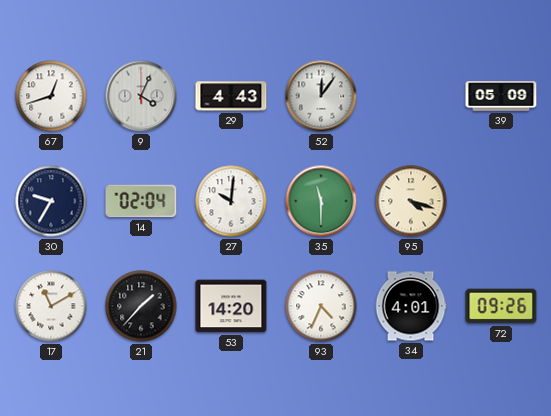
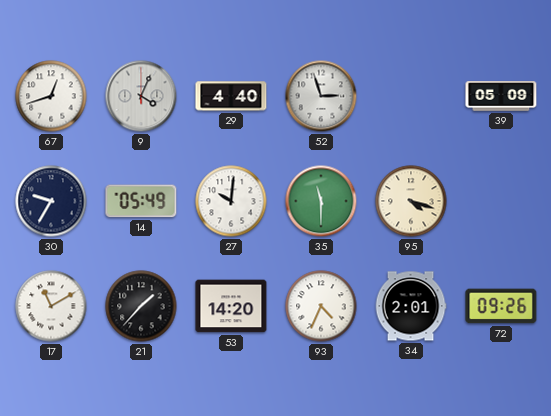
29: 4:43 -> 4:40 (231, 96)
52: 12:06 -> 2:57 (321, 96)
14: 02:04 -> 05:49 (141, 201)
34: 4:01 -> 2:01 (411, 306)
